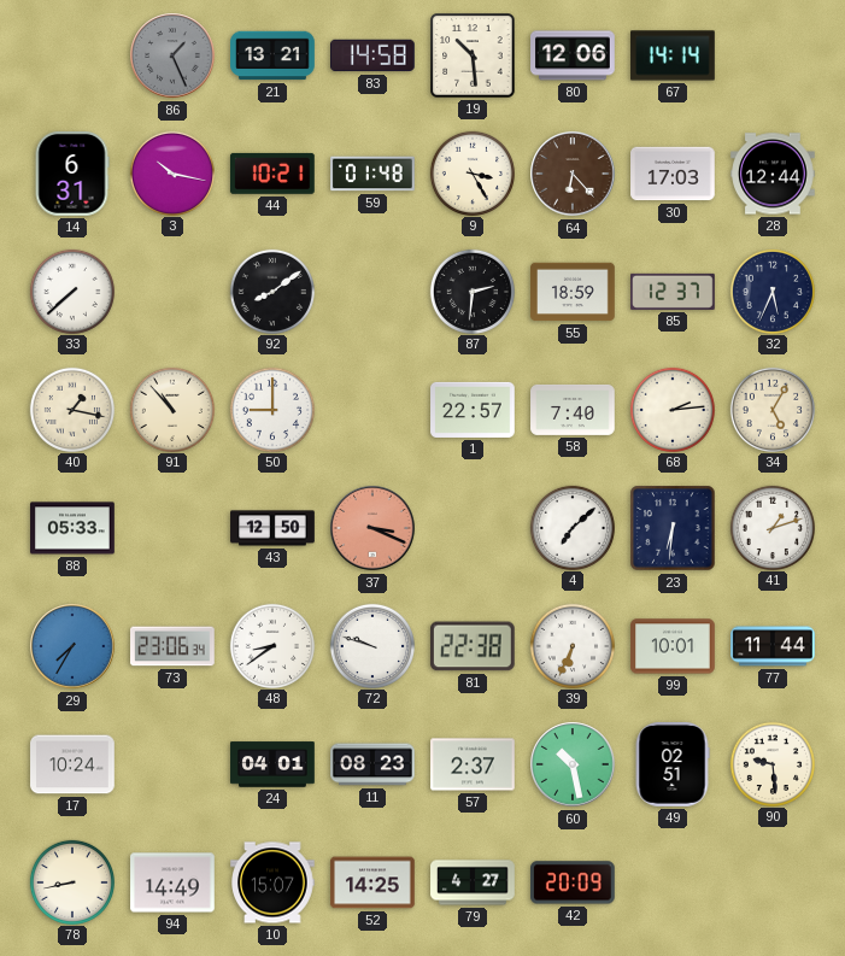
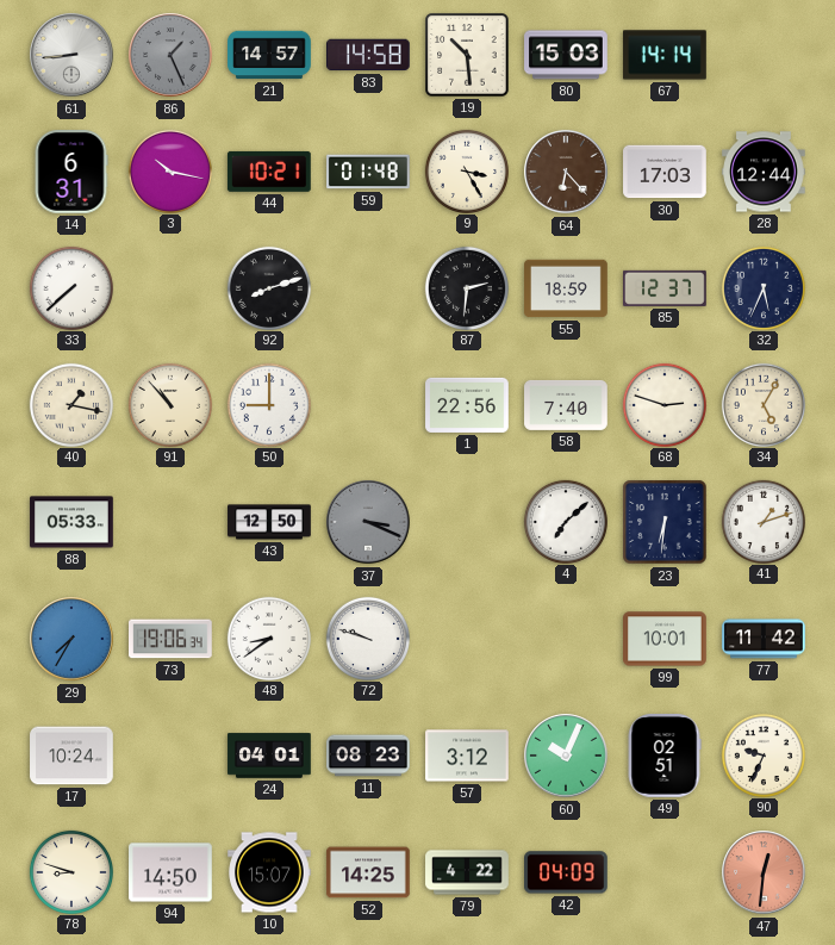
61: none -> 8:44 (71, 55)
21: 13:21 -> 14:57 (269, 55)
80: 12:06 -> 15:03 (566, 55)
92: 8:09 -> 8:12 (268, 287)
1: 22:57 -> 22:56 (467, 405)
68: 2:14 -> 2:48 (663, 404)
37 dial: salmon -> grey (368, 522)
73: 23:06 -> 19:06 (172, 639)
81: 22:38 -> none (473, 646)
39: 6:34 -> none (571, 645)
77: 11:44 -> 11:42 (764, 639)
57: 2:37 -> 3:12 (467, 756)
60: 10:28 -> 10:04 (566, 756)
90: 9:29 -> 9:34 (762, 754)
78: 8:43 -> 8:48 (70, 871)
94: 14:49 -> 14:50 (170, 872)
79: 4:27 -> 4:22 (467, 872)
42: 20:09 -> 04:09 (567, 872)
47: none -> 12:31 (764, 872)
